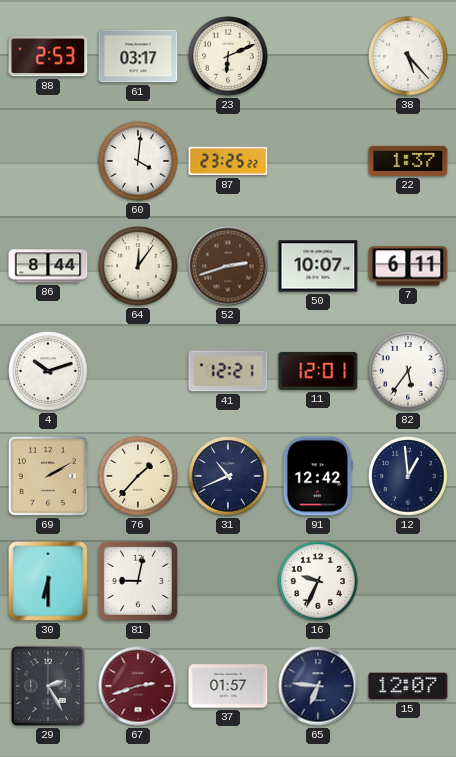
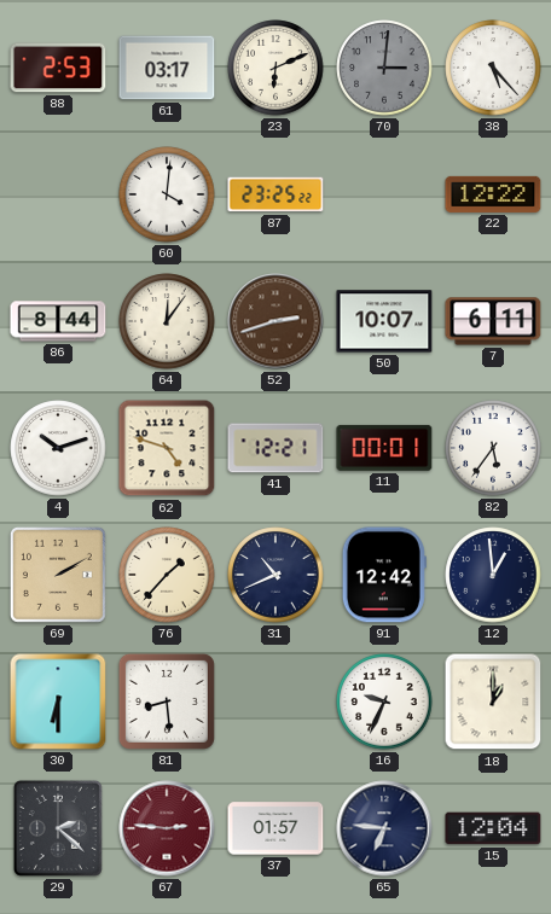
70: none -> 3:01 (384, 68)
22: 1:37 -> 12:22 (493, 194)
62: none -> 4:48 (167, 448)
11: 12:01 -> 00:01 (384, 448)
81: 9:02 -> 8:29 (167, 701)
18: none -> 1:00 (493, 701)
29: 2:25 -> 2:22 (58, 828)
67: 2:42 -> 2:46 (167, 828)
15: 12:07 -> 12:04 (493, 828)
